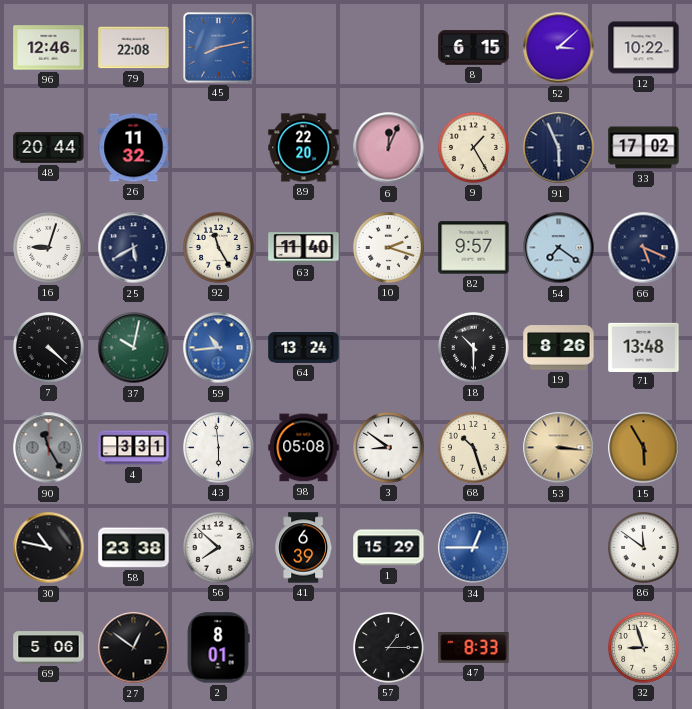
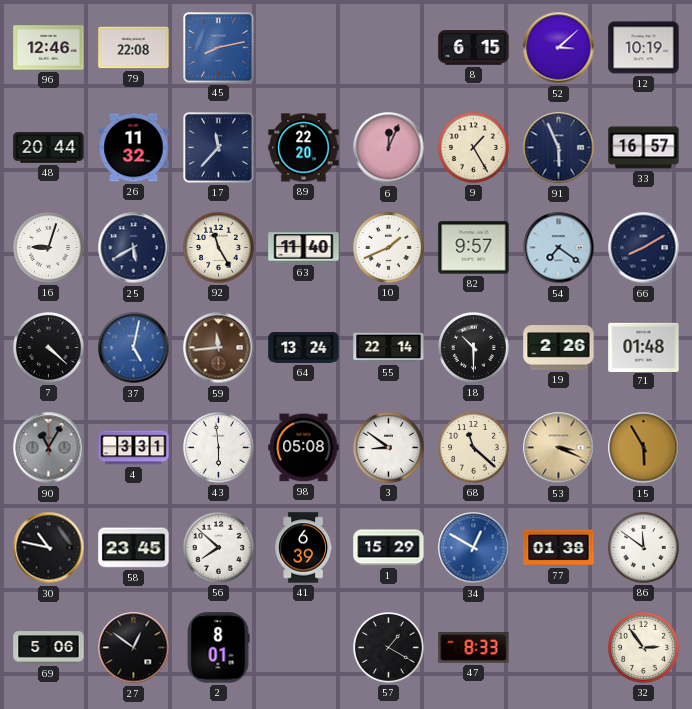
12: 10:22 -> 10:19 (644, 48)
17: none -> 11:37 (219, 148)
33: 17:02 -> 16:57 (644, 148)
10: 2:18 -> 1:41 (389, 248)
66: 5:19 -> 8:10 (644, 248)
37: 10:02 -> 5:02 (134, 348)
37 dial: green -> blue (134, 348)
59: 10:44 -> 11:44 (219, 348)
59 dial: blue -> brown (219, 348)
55: none -> 22:14 (389, 348)
19: 8:26 -> 2:26 (559, 348)
71: 13:48 -> 01:48 (644, 347)
90: 11:25 -> 11:05 (49, 448)
68: 10:27 -> 11:22 (474, 448)
53: 3:16 -> 3:19 (559, 448)
58: 23:38 -> 23:45 (134, 548)
34: 12:45 -> 12:50 (474, 548)
77: none -> 01:38 (559, 548)
57: 1:15 -> 1:20 (389, 648)
32: 8:57 -> 2:54 (644, 648)
